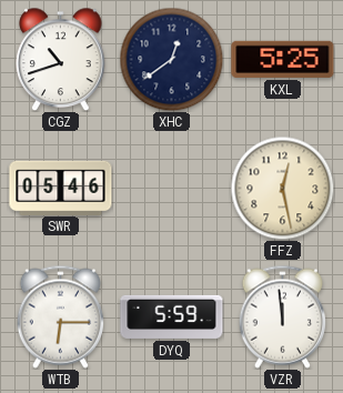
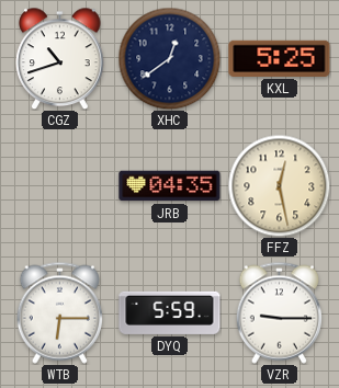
SWR: 05:46 -> none (61, 188)
JRB: none -> 04:35 (170, 186)
VZR: 11:59 -> 9:15 (279, 312)
